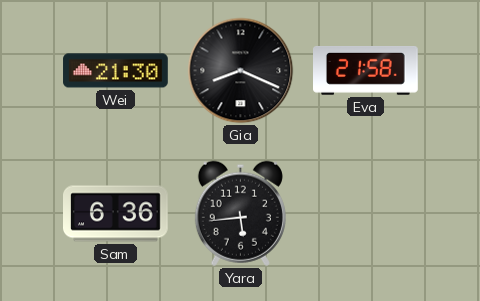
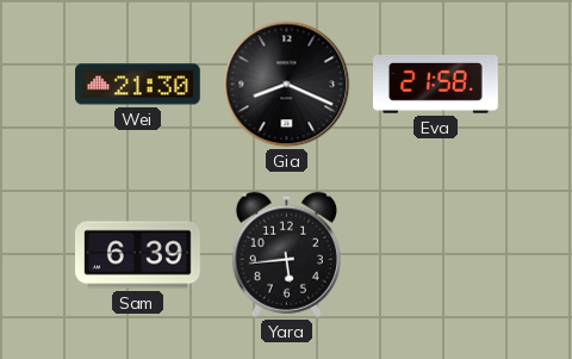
Sam: 6:36 -> 6:39 (138, 255)
